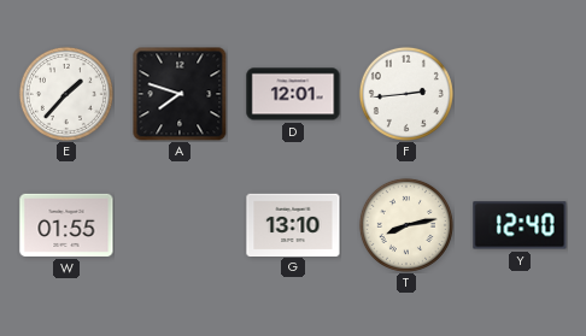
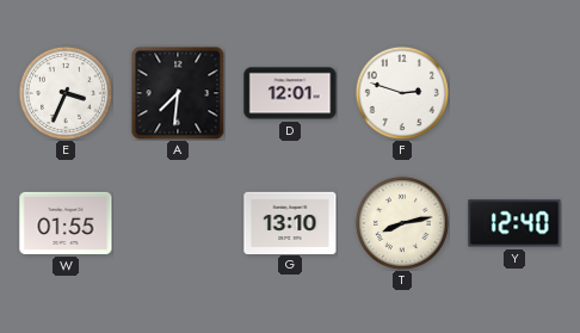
E: 1:37 -> 3:34 (66, 93)
A: 7:48 -> 7:31 (178, 93)
F: 2:44 -> 2:48 (402, 93)
